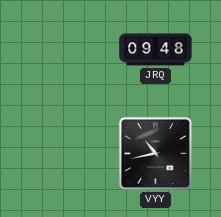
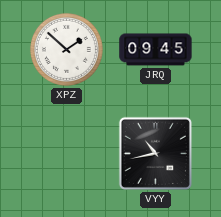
XPZ: none -> 1:52 (66, 49)
JRQ: 09:48 -> 09:45 (156, 50)
